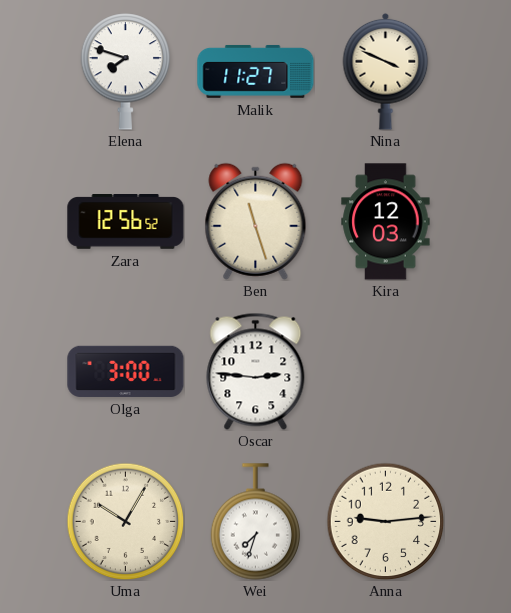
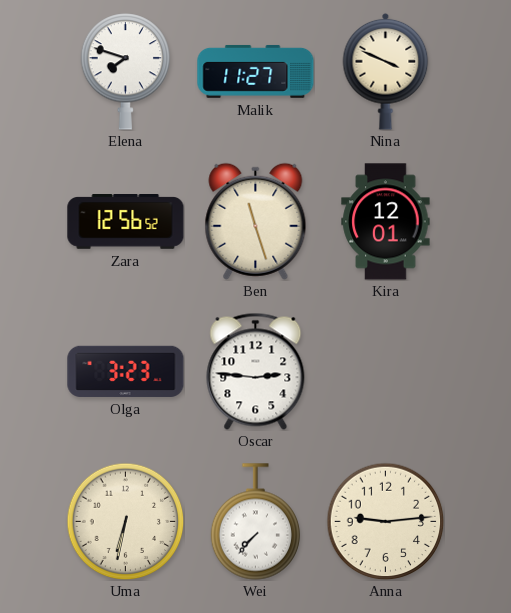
Kira: 12:03 -> 12:01 (386, 222)
Olga: 3:00 -> 3:23 (126, 371)
Uma: 10:05 -> 6:32 (125, 521)
Wei: 7:33 -> 7:37 (256, 522)
